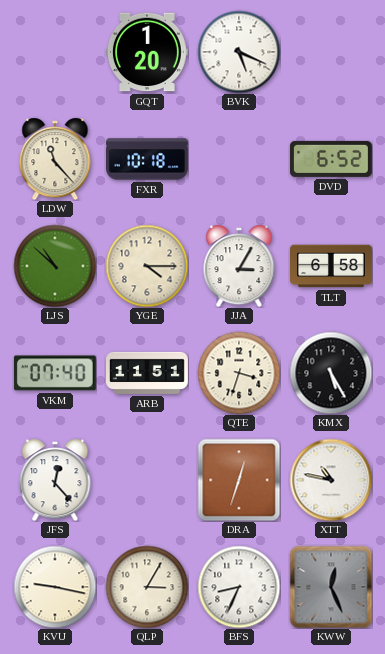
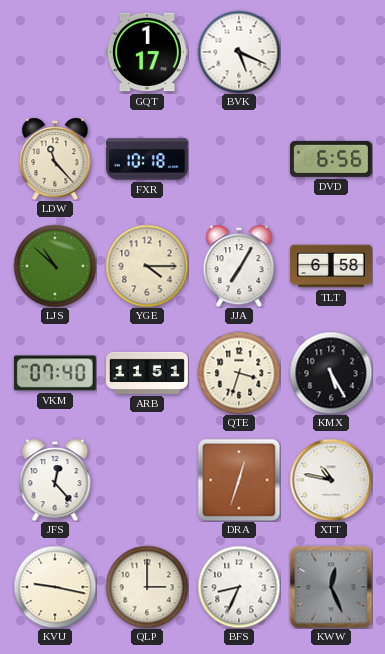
GQT: 1:20 -> 1:17 (147, 52)
DVD: 6:52 -> 6:56 (331, 159)
JJA: 3:05 -> 7:05 (239, 266)
QLP: 3:05 -> 3:00 (147, 587)
